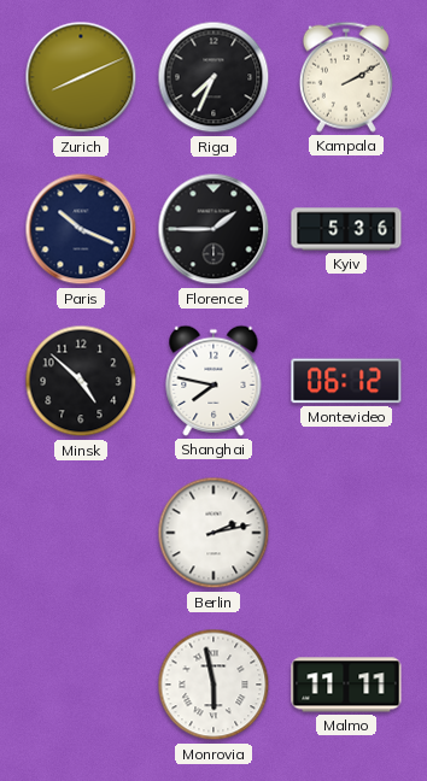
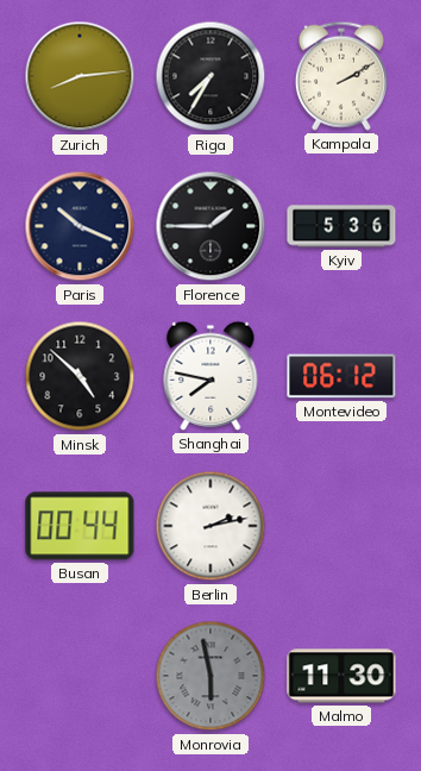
Zurich: 8:11 -> 8:14 (80, 76)
Riga: 7:34 -> 7:35 (211, 76)
Busan: none -> 00:44 (80, 526)
Monrovia dial: white -> grey (211, 676)
Malmo: 11:11 -> 11:30 (341, 676)
